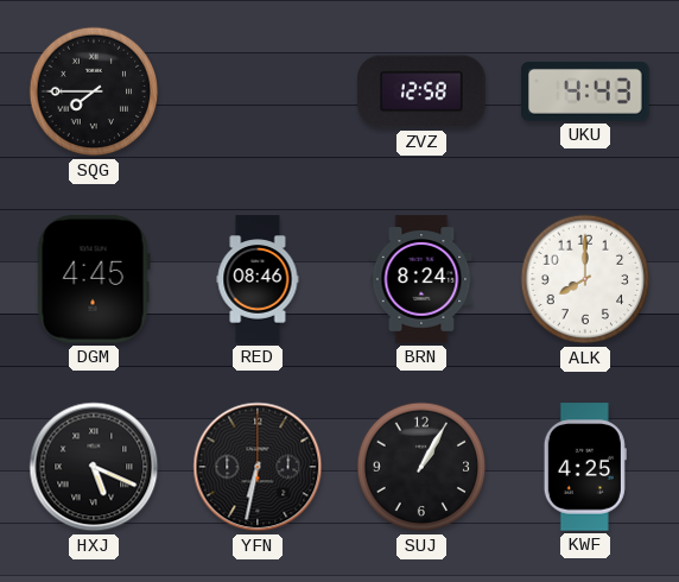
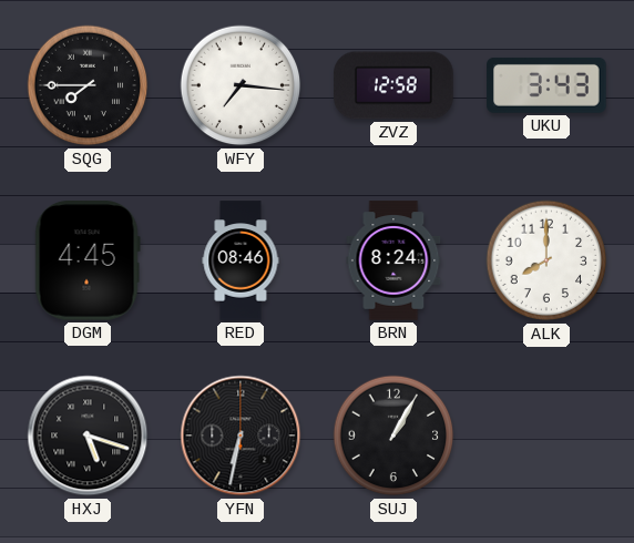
WFY: none -> 7:16 (241, 85)
UKU: 4:43 -> 3:43 (546, 85)
HXJ: 5:19 -> 5:18 (88, 436)
KWF: 4:25 -> none (585, 467)
